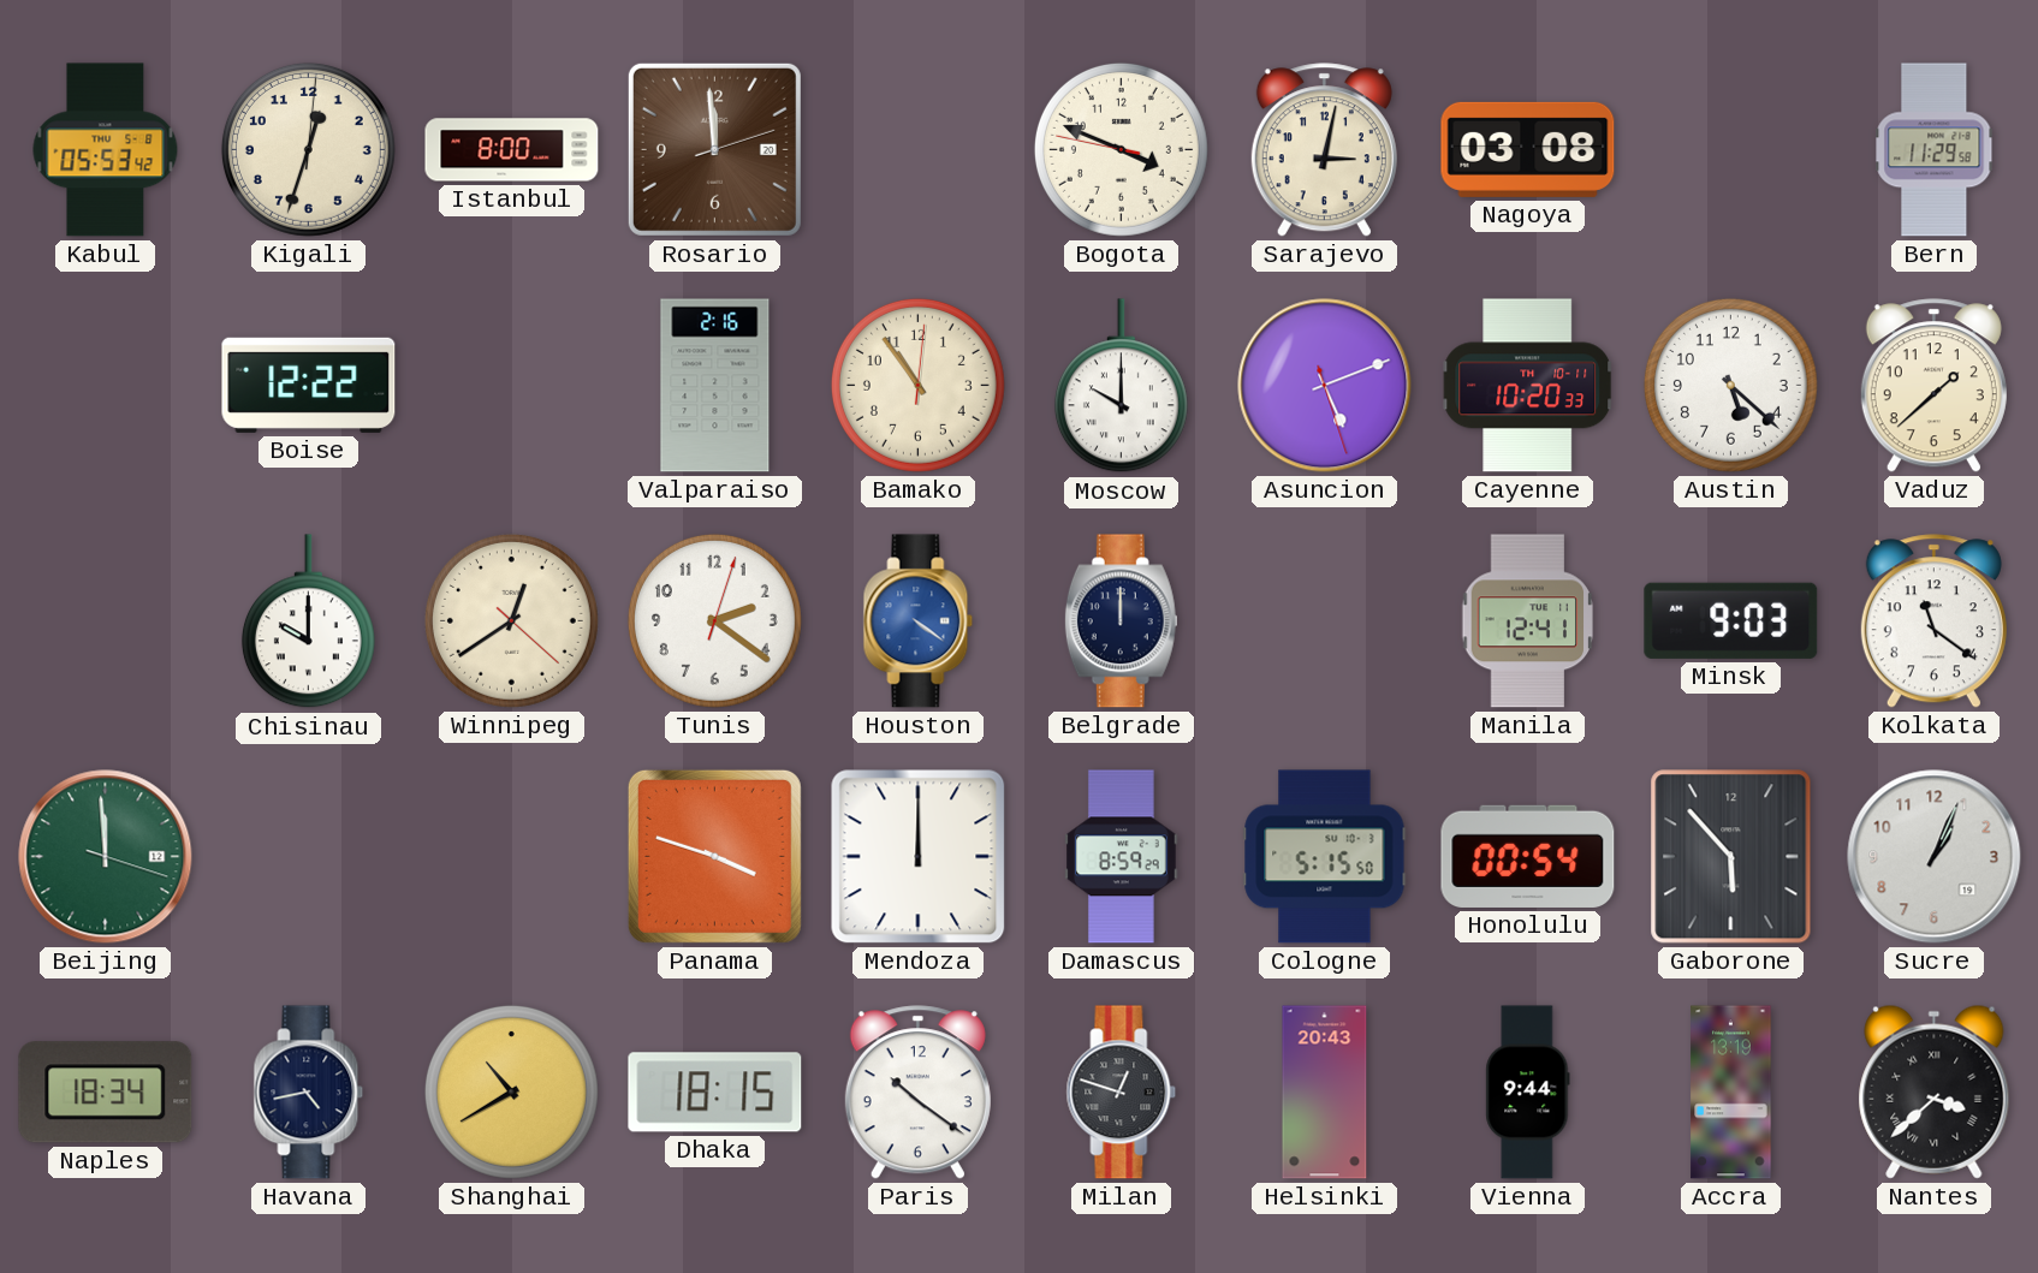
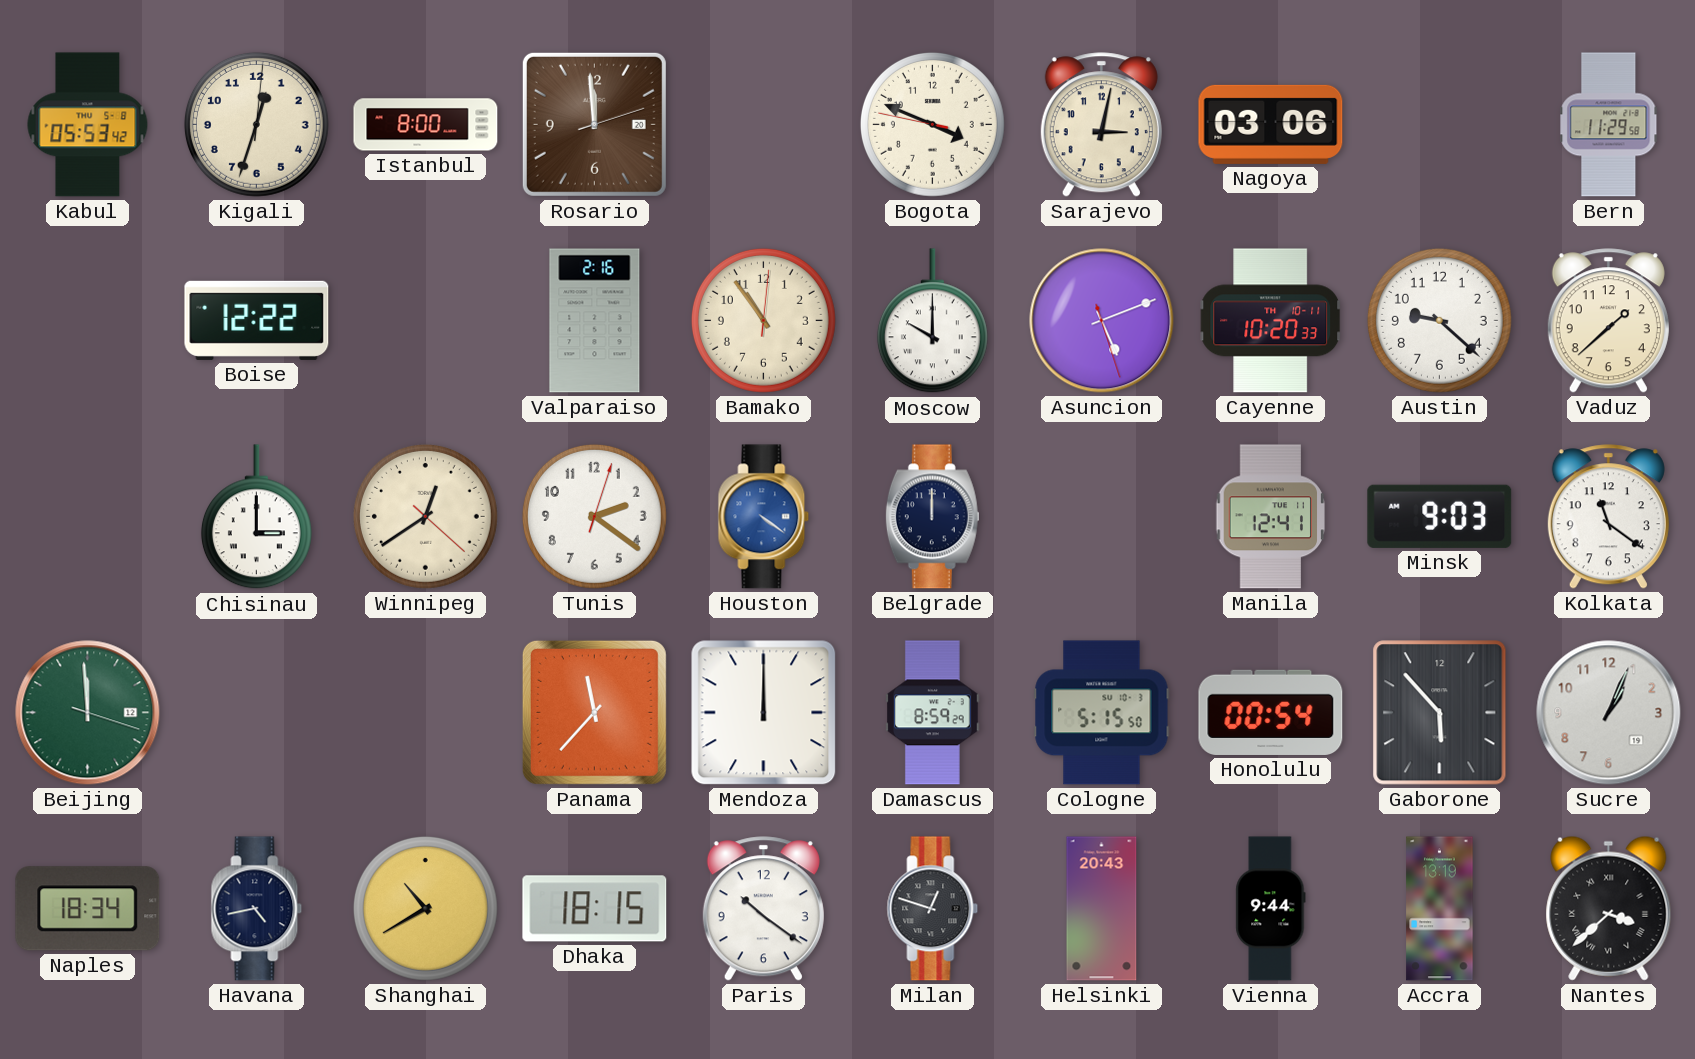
Nagoya: 03:08 -> 03:06 (1271, 124)
Austin: 5:22 -> 9:22 (1439, 320)
Chisinau: 10:00 -> 3:00 (256, 517)
Panama: 3:48 -> 11:37 (594, 712)
